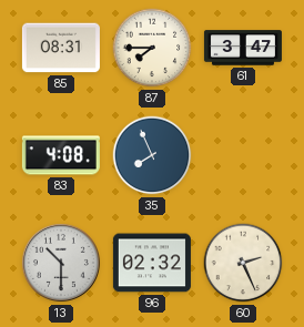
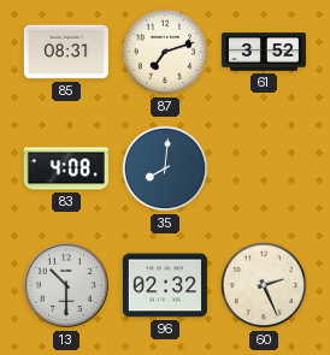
87: 7:45 -> 7:12 (165, 52)
61: 3:47 -> 3:52 (264, 52)
35: 7:56 -> 8:01 (165, 168)
